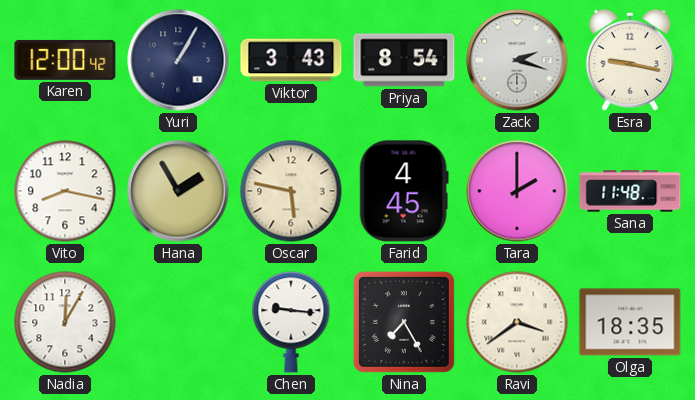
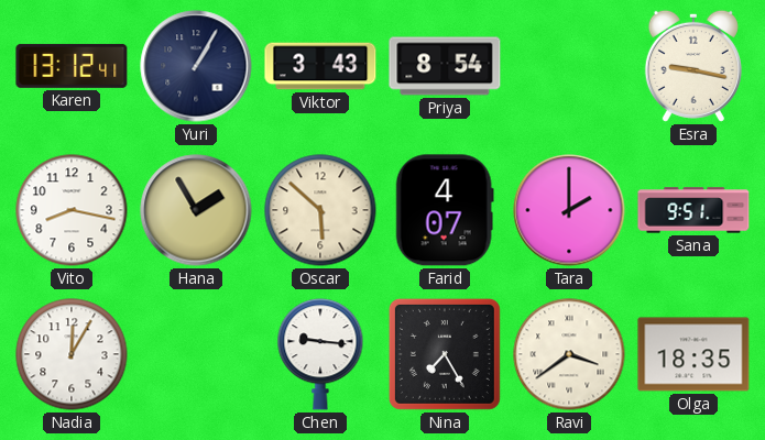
Karen: 12:00 -> 13:12 (72, 66)
Zack: 2:18 -> none (517, 60)
Oscar: 5:47 -> 5:52 (320, 210)
Farid: 4:45 -> 4:07 (445, 210)
Sana: 11:48 -> 9:51 (693, 210)
